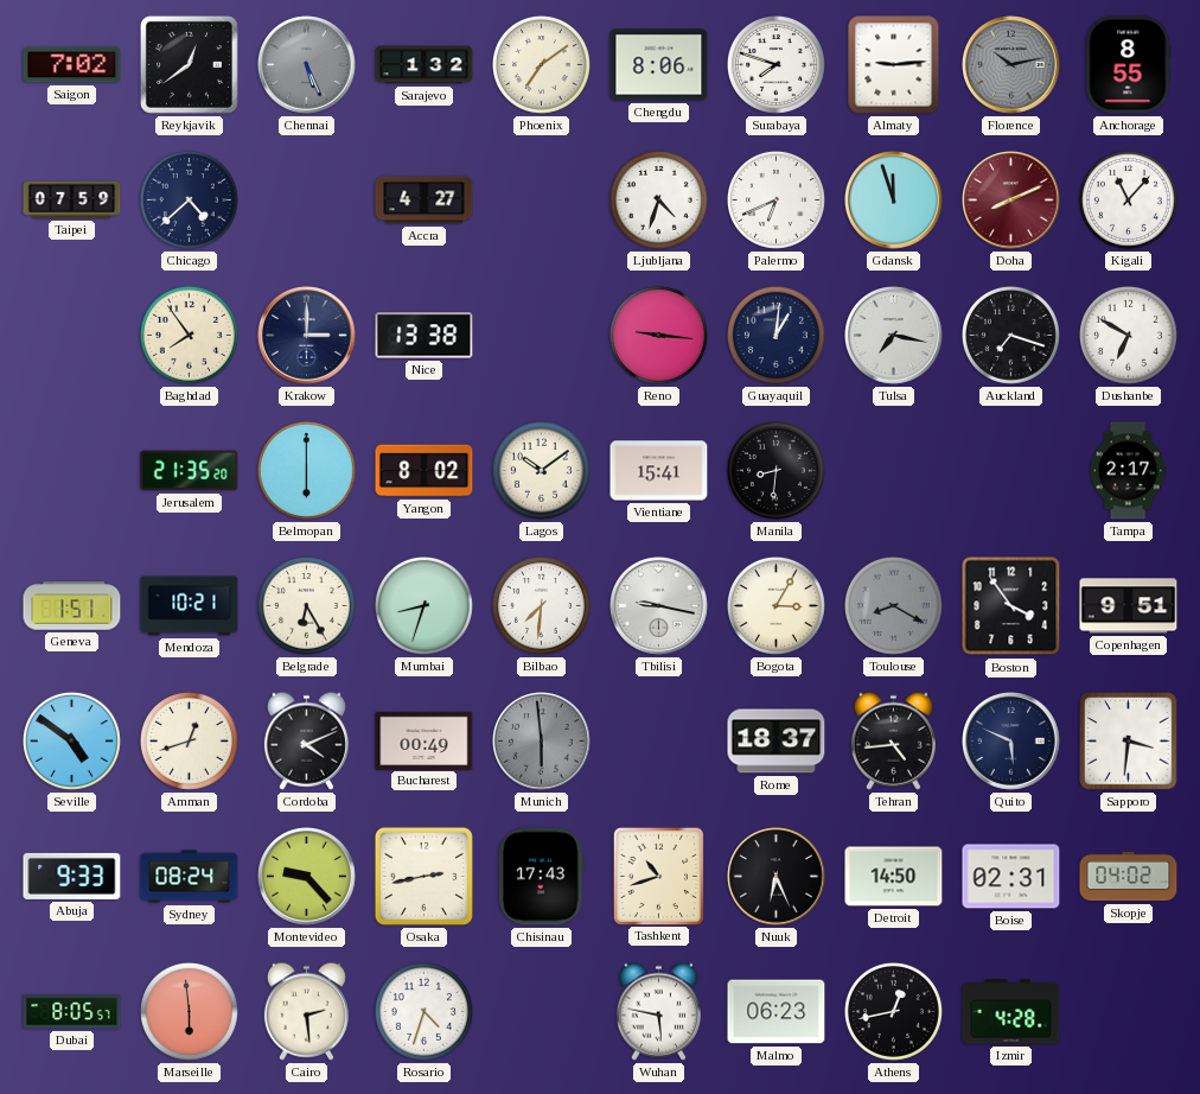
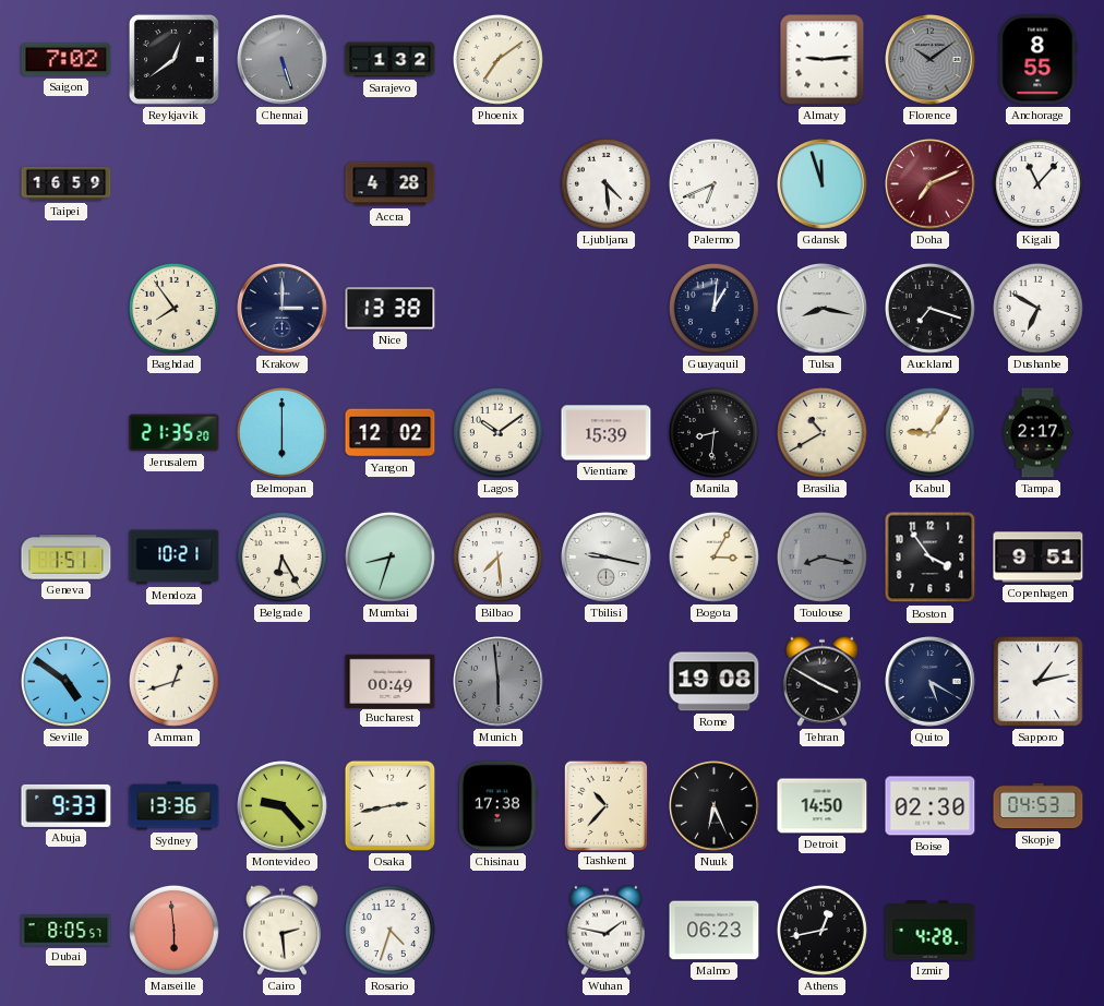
Chennai: 5:26 -> 5:27 (283, 60)
Chengdu: 8:06 -> none (659, 65)
Surabaya: 7:48 -> none (775, 64)
Florence: 10:13 -> 10:09 (931, 60)
Taipei: 07:59 -> 16:59 (67, 183)
Chicago: 4:38 -> none (189, 199)
Accra: 4:27 -> 4:28 (391, 184)
Ljubljana: 4:33 -> 4:29 (605, 183)
Doha: 8:11 -> 7:11 (931, 184)
Reno: 9:16 -> none (658, 335)
Tulsa: 7:17 -> 8:17 (823, 309)
Yangon: 8:02 -> 12:02 (391, 433)
Vientiane: 15:41 -> 15:39 (607, 433)
Brasilia: none -> 10:40 (821, 432)
Kabul: none -> 9:06 (929, 432)
Bilbao: 7:31 -> 7:29 (497, 556)
Toulouse: 8:20 -> 8:17 (821, 556)
Cordoba: 4:11 -> none (306, 740)
Rome: 18:37 -> 19:08 (715, 682)
Tehran: 4:44 -> 3:50 (821, 681)
Quito: 5:49 -> 5:20 (931, 682)
Sapporo: 3:31 -> 1:13 (1039, 682)
Sydney: 08:24 -> 13:36 (175, 806)
Chisinau: 17:43 -> 17:38 (497, 806)
Tashkent: 10:42 -> 10:37 (605, 805)
Boise: 02:31 -> 02:30 (931, 806)
Skopje: 04:02 -> 04:53 (1039, 806)
Wuhan: 5:47 -> 1:47 (605, 930)
